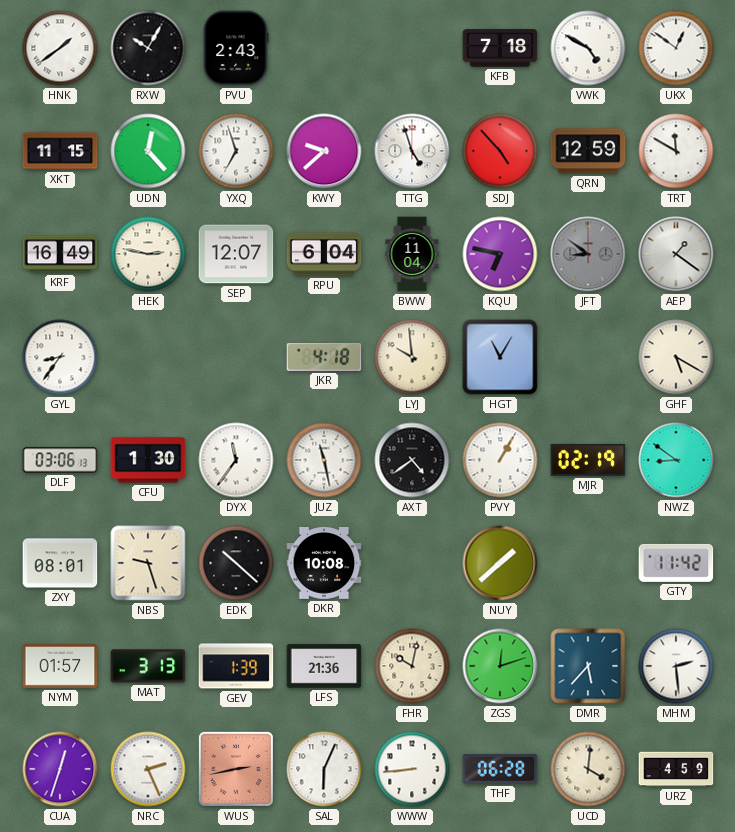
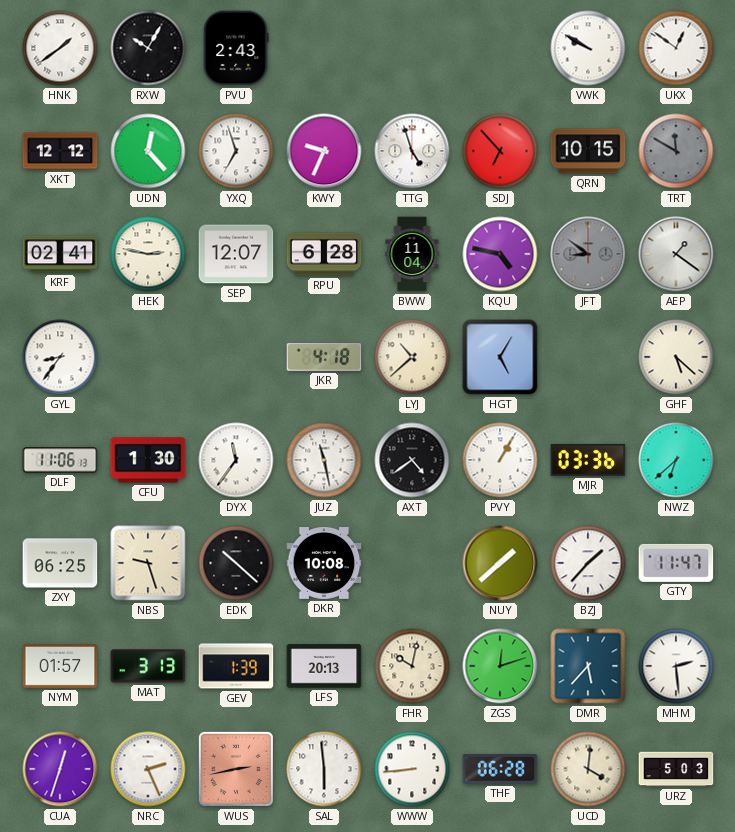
KFB: 7:18 -> none (500, 48)
VWK: 4:50 -> 9:50 (588, 48)
XKT: 11:15 -> 12:12 (60, 151)
KWY: 9:38 -> 9:34 (324, 151)
SDJ: 4:53 -> 6:53 (500, 151)
QRN: 12:59 -> 10:15 (588, 151)
TRT dial: white -> grey (676, 151)
KRF: 16:49 -> 02:41 (60, 254)
RPU: 6:04 -> 6:28 (324, 254)
KQU: 6:47 -> 4:47 (500, 254)
LYJ: 9:59 -> 10:38 (412, 357)
HGT: 11:05 -> 5:05 (500, 357)
GHF: 5:20 -> 5:22 (676, 357)
DLF: 03:06 -> 11:06 (60, 460)
MJR: 02:19 -> 03:36 (588, 460)
NWZ: 8:51 -> 6:38 (676, 460)
ZXY: 08:01 -> 06:25 (60, 563)
BZJ: none -> 1:37 (588, 563)
GTY: 11:42 -> 11:47 (676, 563)
LFS: 21:36 -> 20:13 (324, 666)
SAL: 6:04 -> 5:59 (324, 769)
URZ: 4:59 -> 5:03 (676, 769)
